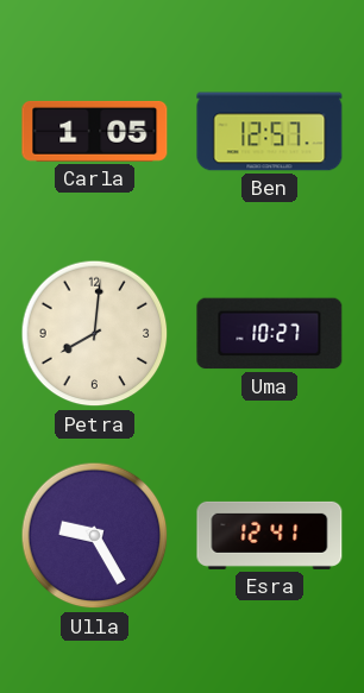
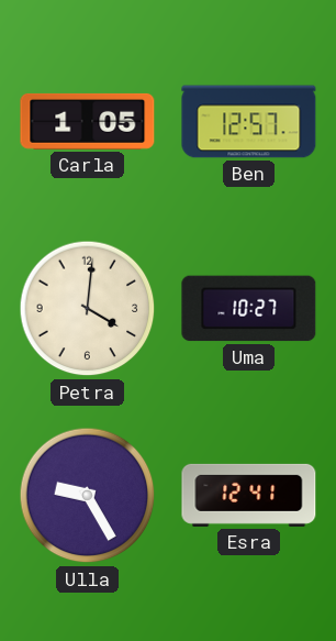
Petra: 8:01 -> 4:01 (88, 309)
